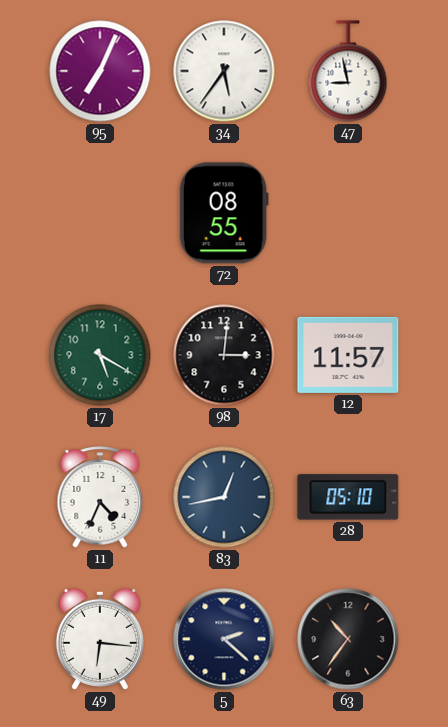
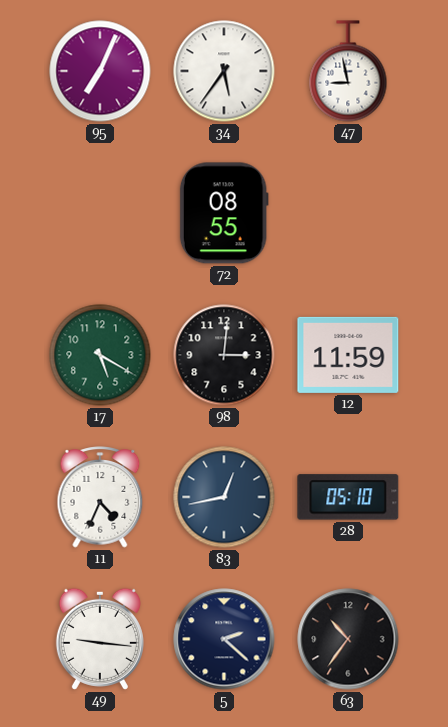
12: 11:57 -> 11:59 (348, 355)
49: 6:16 -> 9:16 (100, 639)
